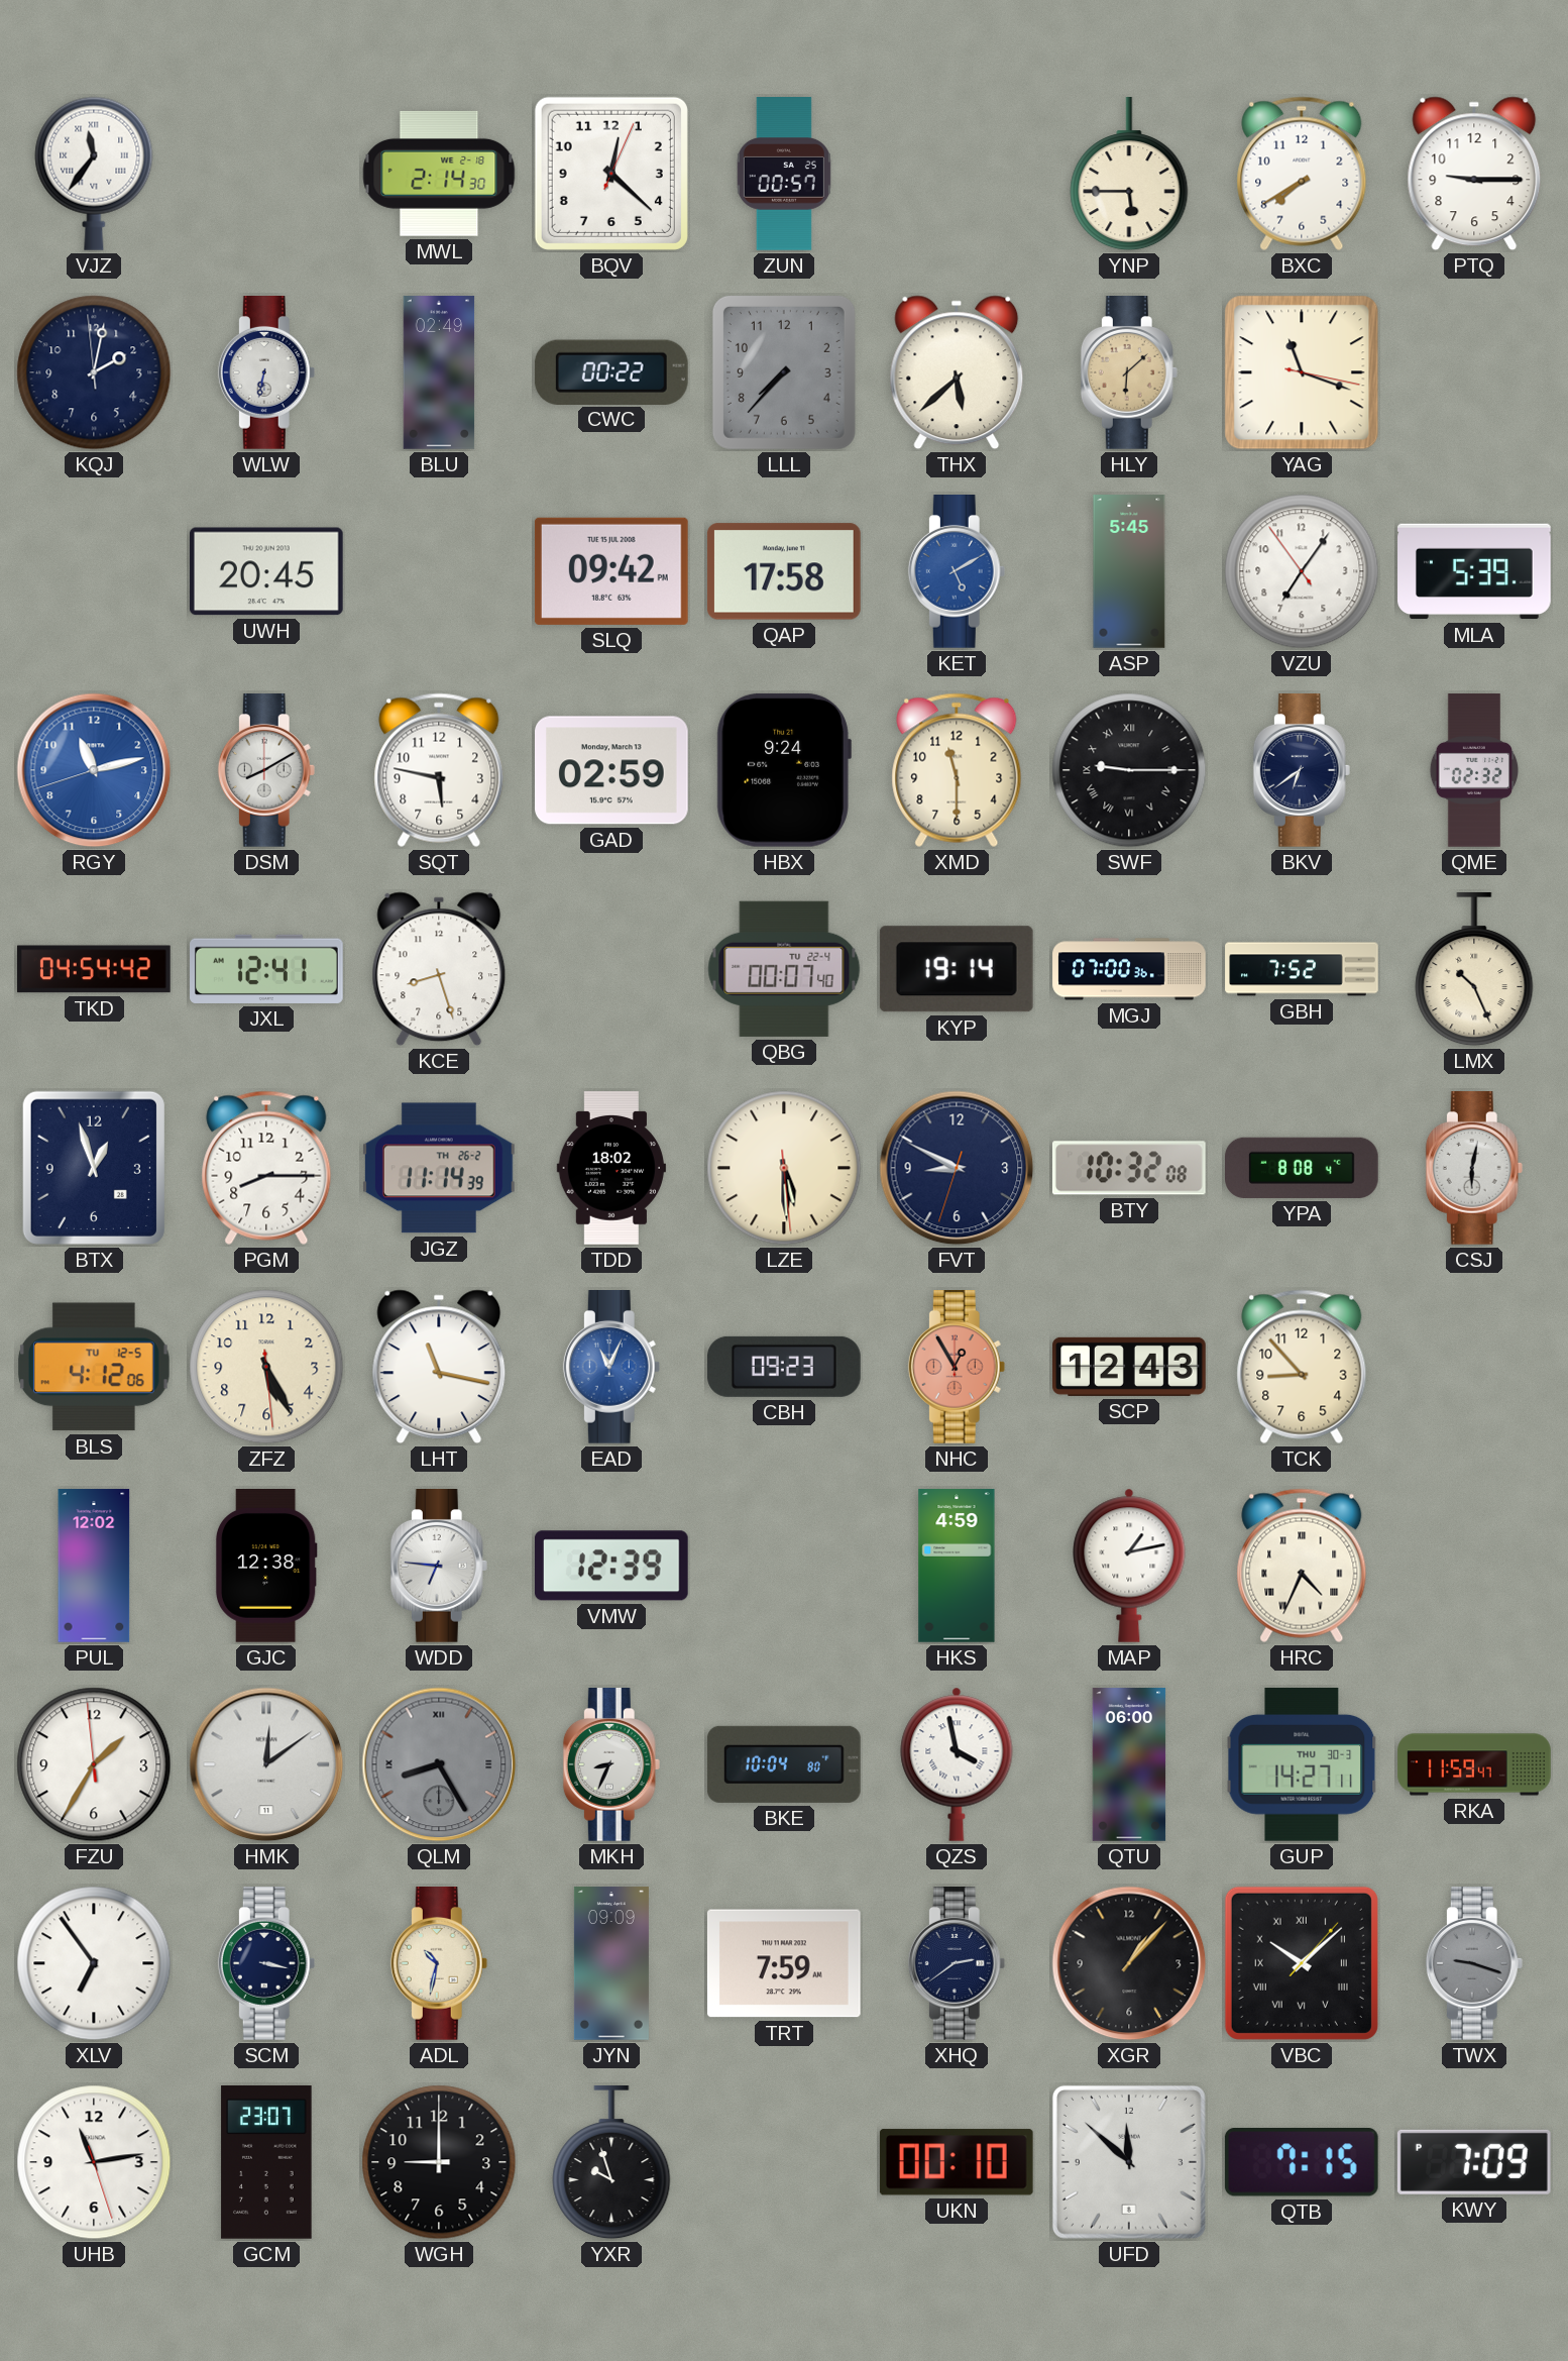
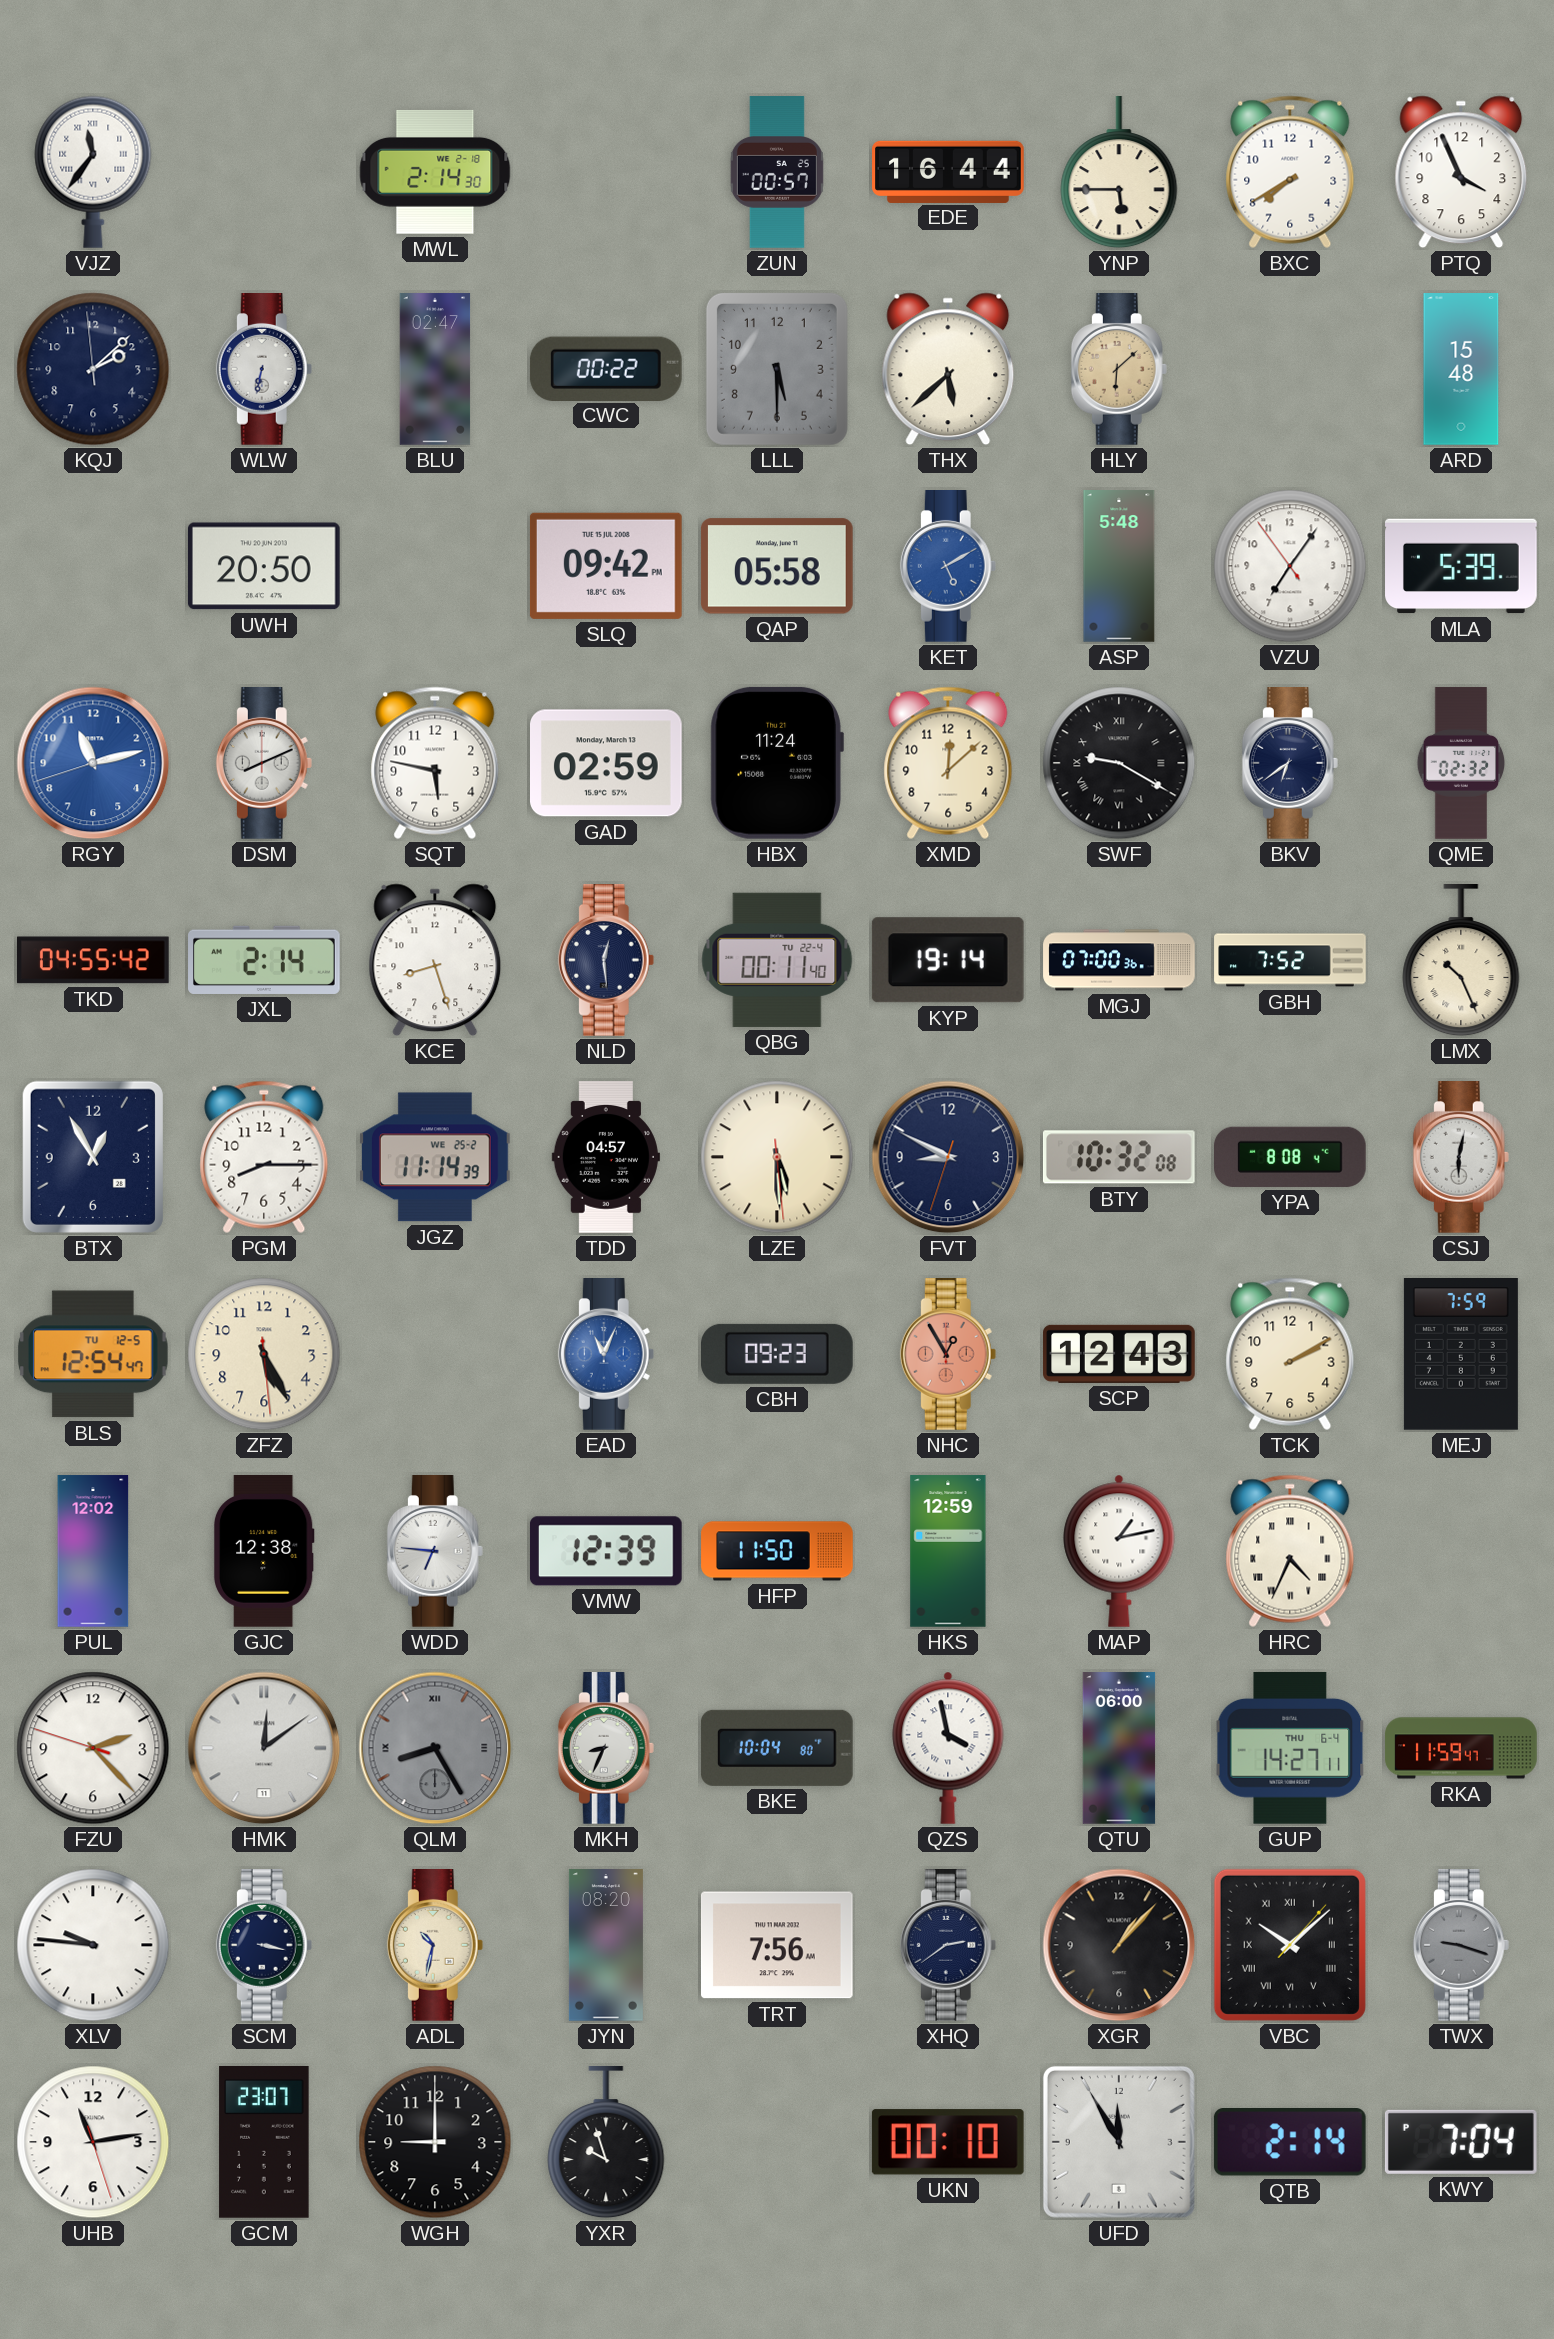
BQV: 12:22 -> none (611, 174)
EDE: none -> 16:44 (948, 171)
PTQ: 9:15 -> 3:56 (1461, 172)
KQJ: 2:01 -> 2:07 (93, 369)
BLU: 02:49 -> 02:47 (435, 369)
LLL: 7:37 -> 5:30 (777, 369)
YAG: 11:18 -> none (1302, 372)
ARD: none -> 15:48 (1461, 369)
UWH: 20:45 -> 20:50 (264, 566)
QAP: 17:58 -> 05:58 (777, 566)
ASP: 5:45 -> 5:48 (1119, 566)
DSM: 8:10 -> 8:11 (264, 764)
HBX: 9:24 -> 11:24 (777, 763)
XMD: 11:30 -> 12:08 (948, 763)
SWF: 9:15 -> 9:20 (1119, 763)
TKD: 04:54 -> 04:55 (94, 960)
JXL: 12:41 -> 2:14 (264, 960)
NLD: none -> 12:29 (606, 961)
QBG: 00:07 -> 00:11 (777, 960)
BTX: 12:57 -> 12:55 (93, 1157)
JGZ date: TH 26-2 -> WE 25-2 (435, 1157)
TDD: 18:02 -> 04:57 (606, 1157)
BLS: 4:12 -> 12:54 (94, 1354)
LHT: 11:17 -> none (439, 1367)
TCK: 8:53 -> 2:10 (1290, 1354)
MEJ: none -> 7:59 (1461, 1355)
HFP: none -> 11:50 (777, 1551)
HKS: 4:59 -> 12:59 (948, 1551)
FZU: 1:34 -> 2:22 (93, 1748)
GUP date: THU 30-3 -> THU 6-4 (1290, 1748)
XLV: 6:54 -> 9:46 (93, 1945)
JYN: 09:09 -> 08:20 (606, 1945)
TRT: 7:59 -> 7:56 (777, 1945)
UFD: 11:52 -> 11:55 (1119, 2142)
QTB: 7:15 -> 2:14 (1290, 2143)
KWY: 7:09 -> 7:04 (1461, 2142)
